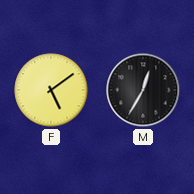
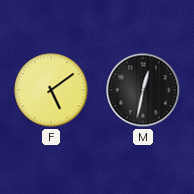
M: 12:35 -> 12:32 (143, 90)
